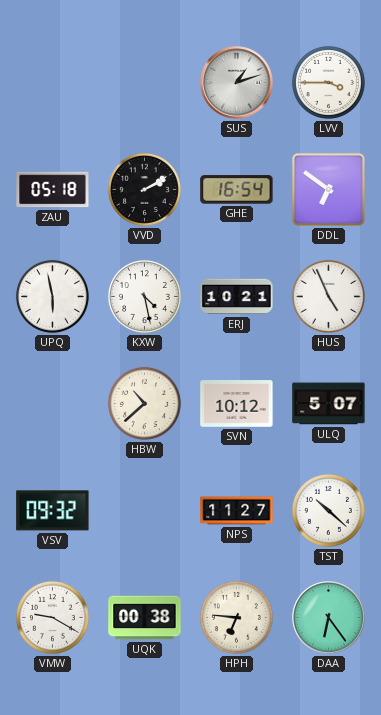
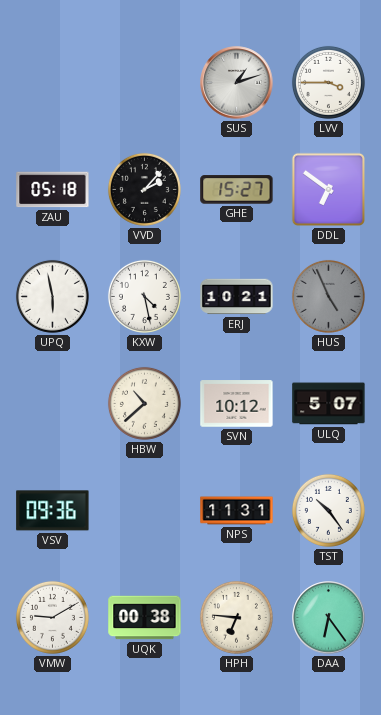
VVD: 2:10 -> 2:07 (144, 189)
GHE: 16:54 -> 15:27 (237, 190)
HUS dial: white -> grey (328, 296)
VSV: 09:32 -> 09:36 (53, 511)
NPS: 11:27 -> 11:31 (237, 511)
TST: 10:22 -> 10:24 (328, 510)
VMW: 9:20 -> 9:10 (52, 617)
